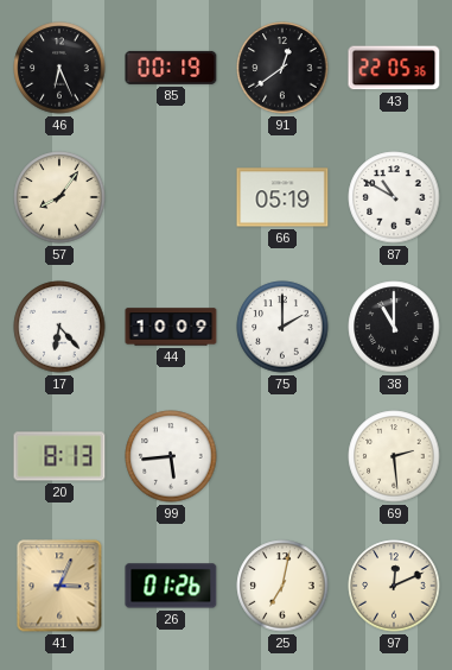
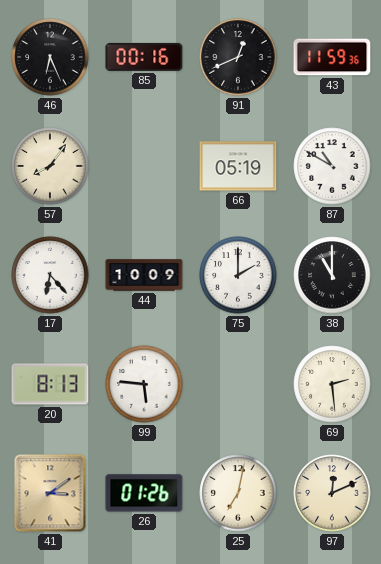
85: 00:19 -> 00:16 (144, 57)
91: 12:39 -> 12:41 (238, 57)
43: 22:05 -> 11:59 (332, 57)
99: 5:44 -> 5:46 (144, 384)
41: 3:04 -> 3:09 (50, 493)
